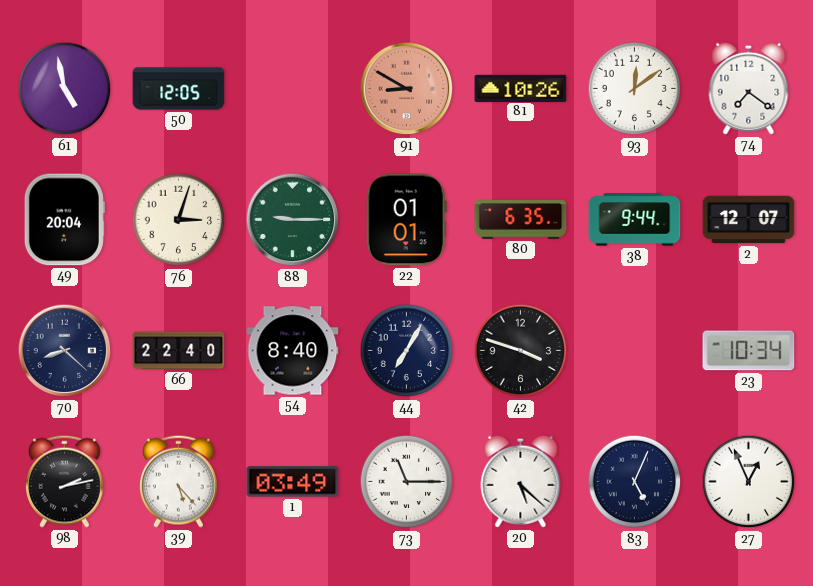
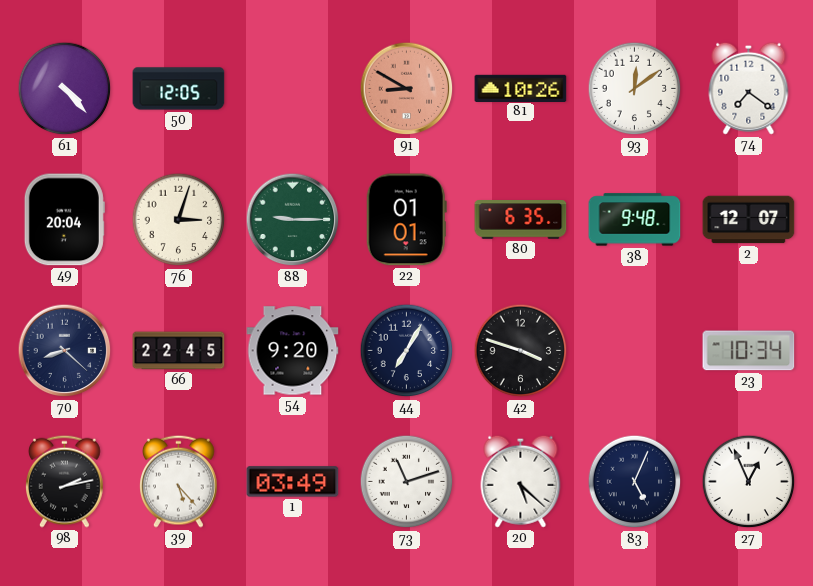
61: 4:58 -> 4:23 (65, 89)
38: 9:44 -> 9:48 (635, 220)
66: 22:40 -> 22:45 (179, 351)
54: 8:40 -> 9:20 (293, 351)
73: 11:15 -> 11:12 (407, 482)
